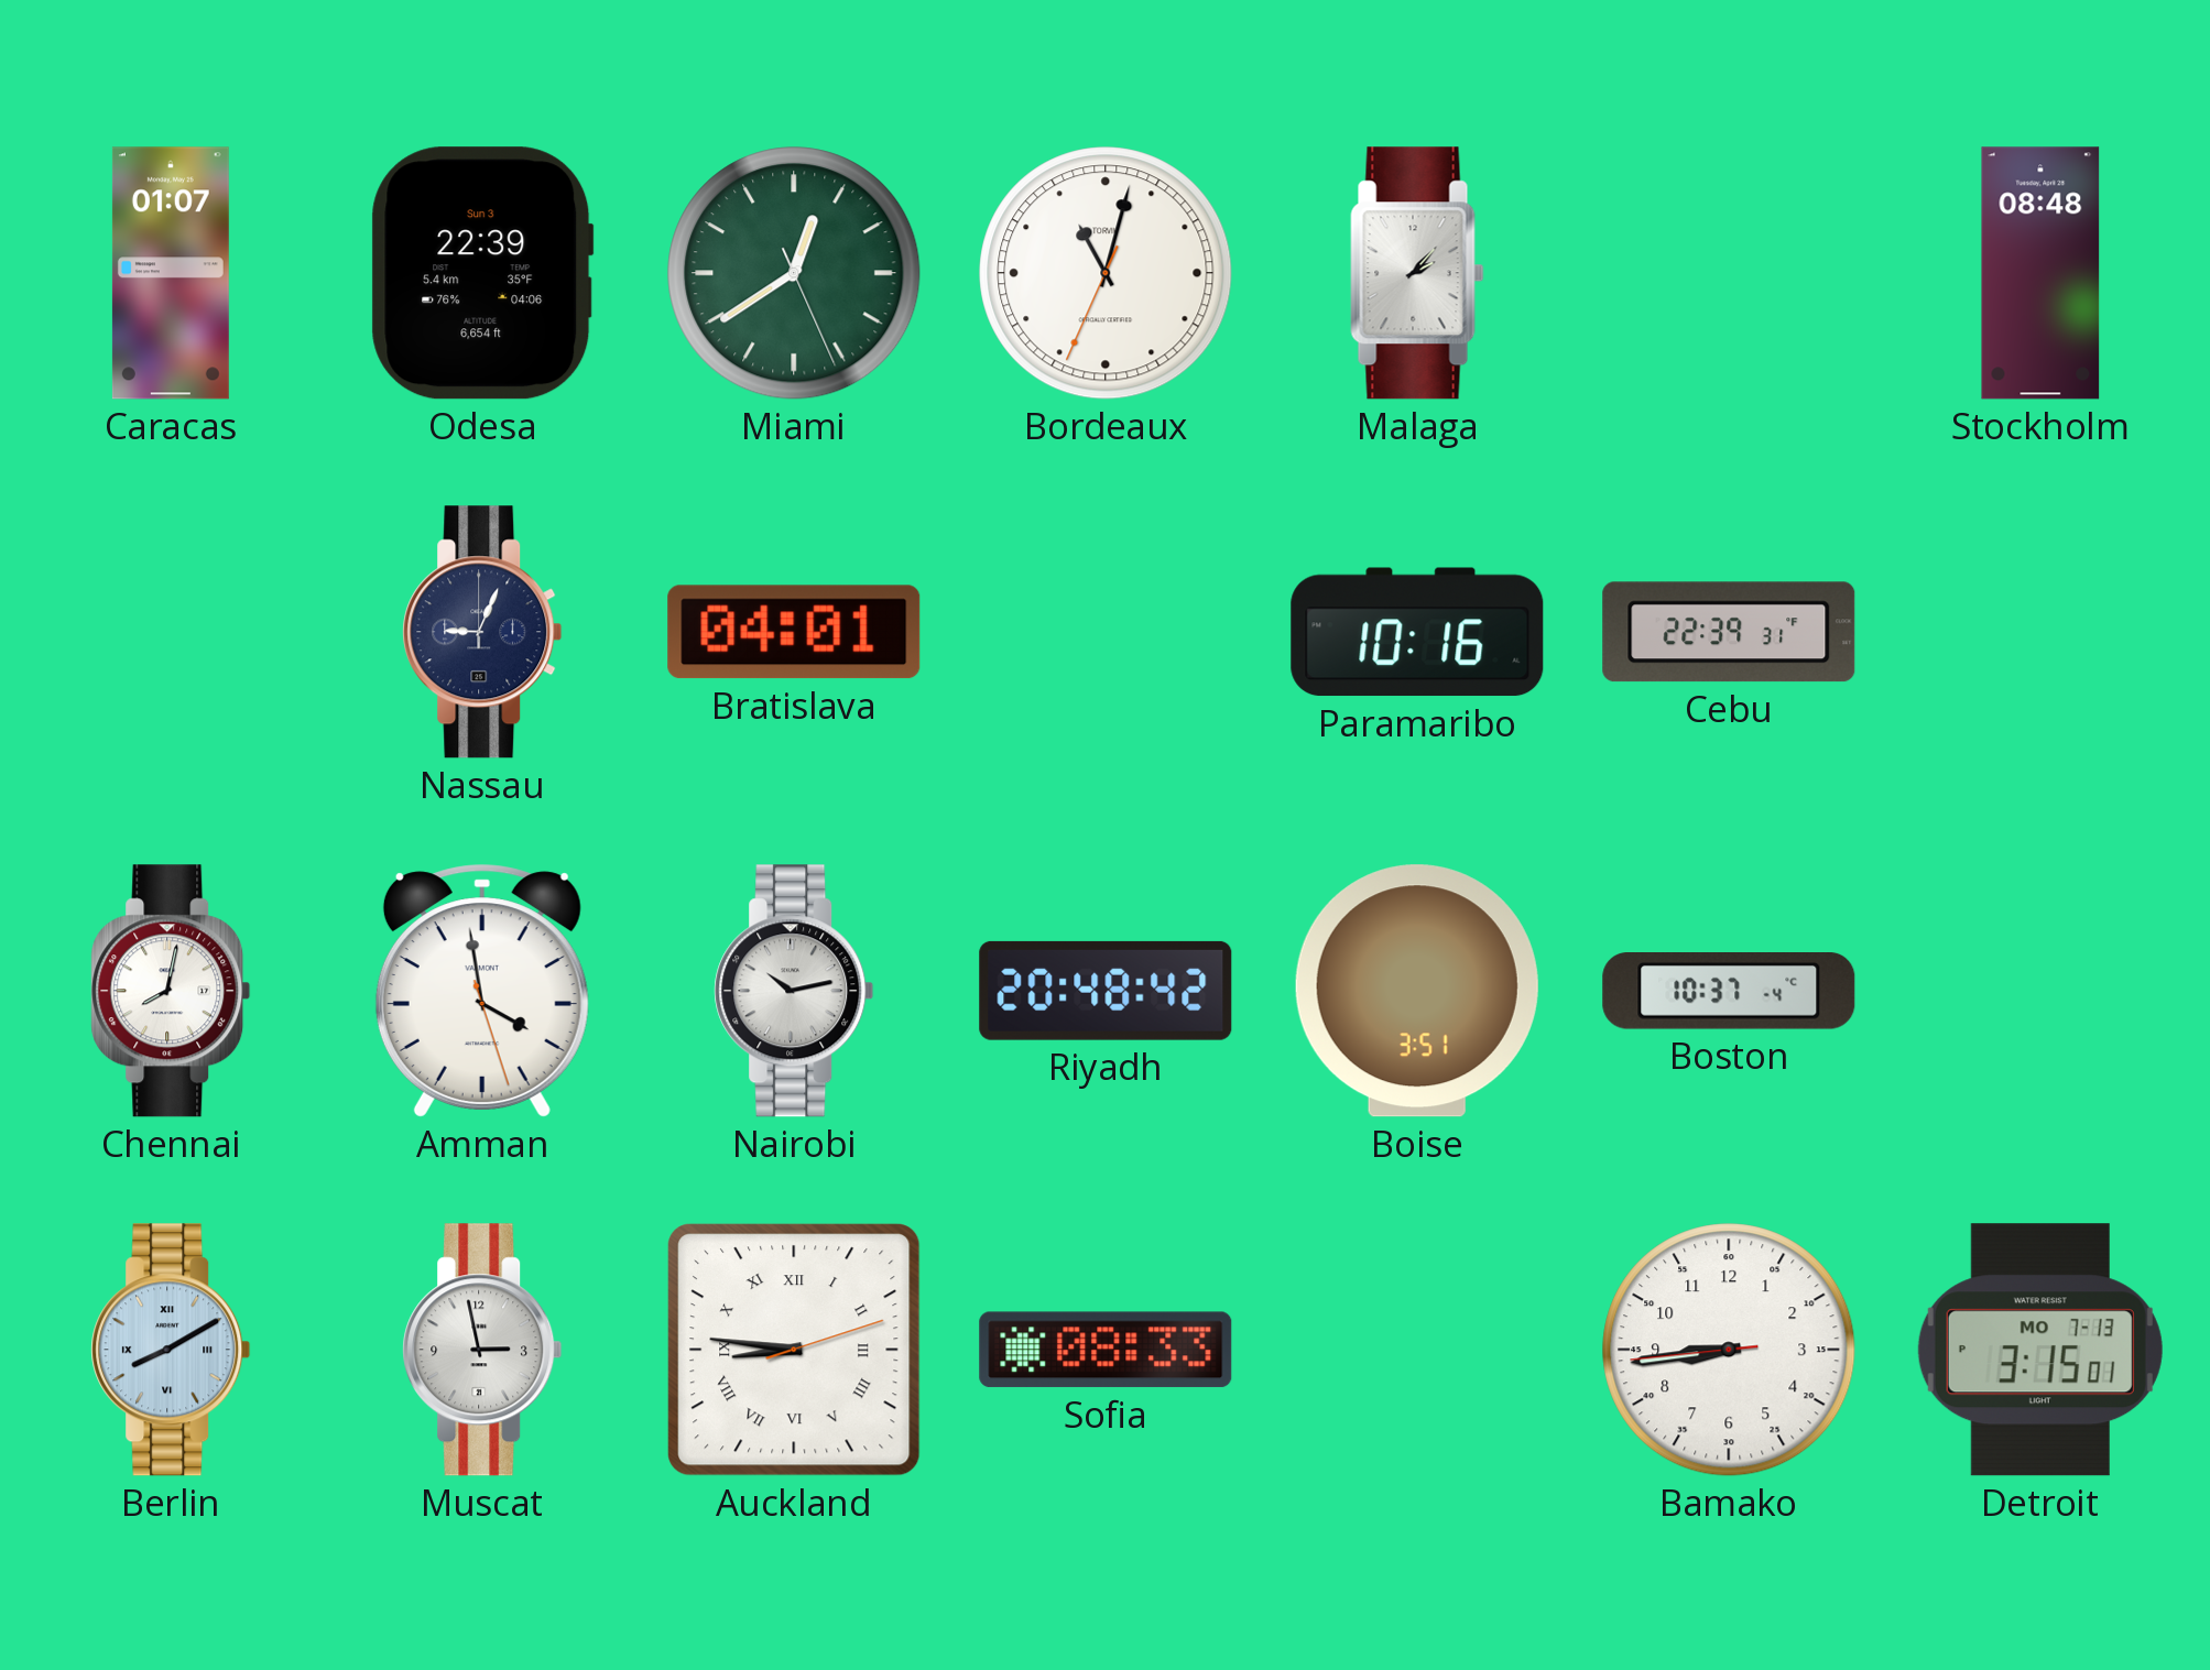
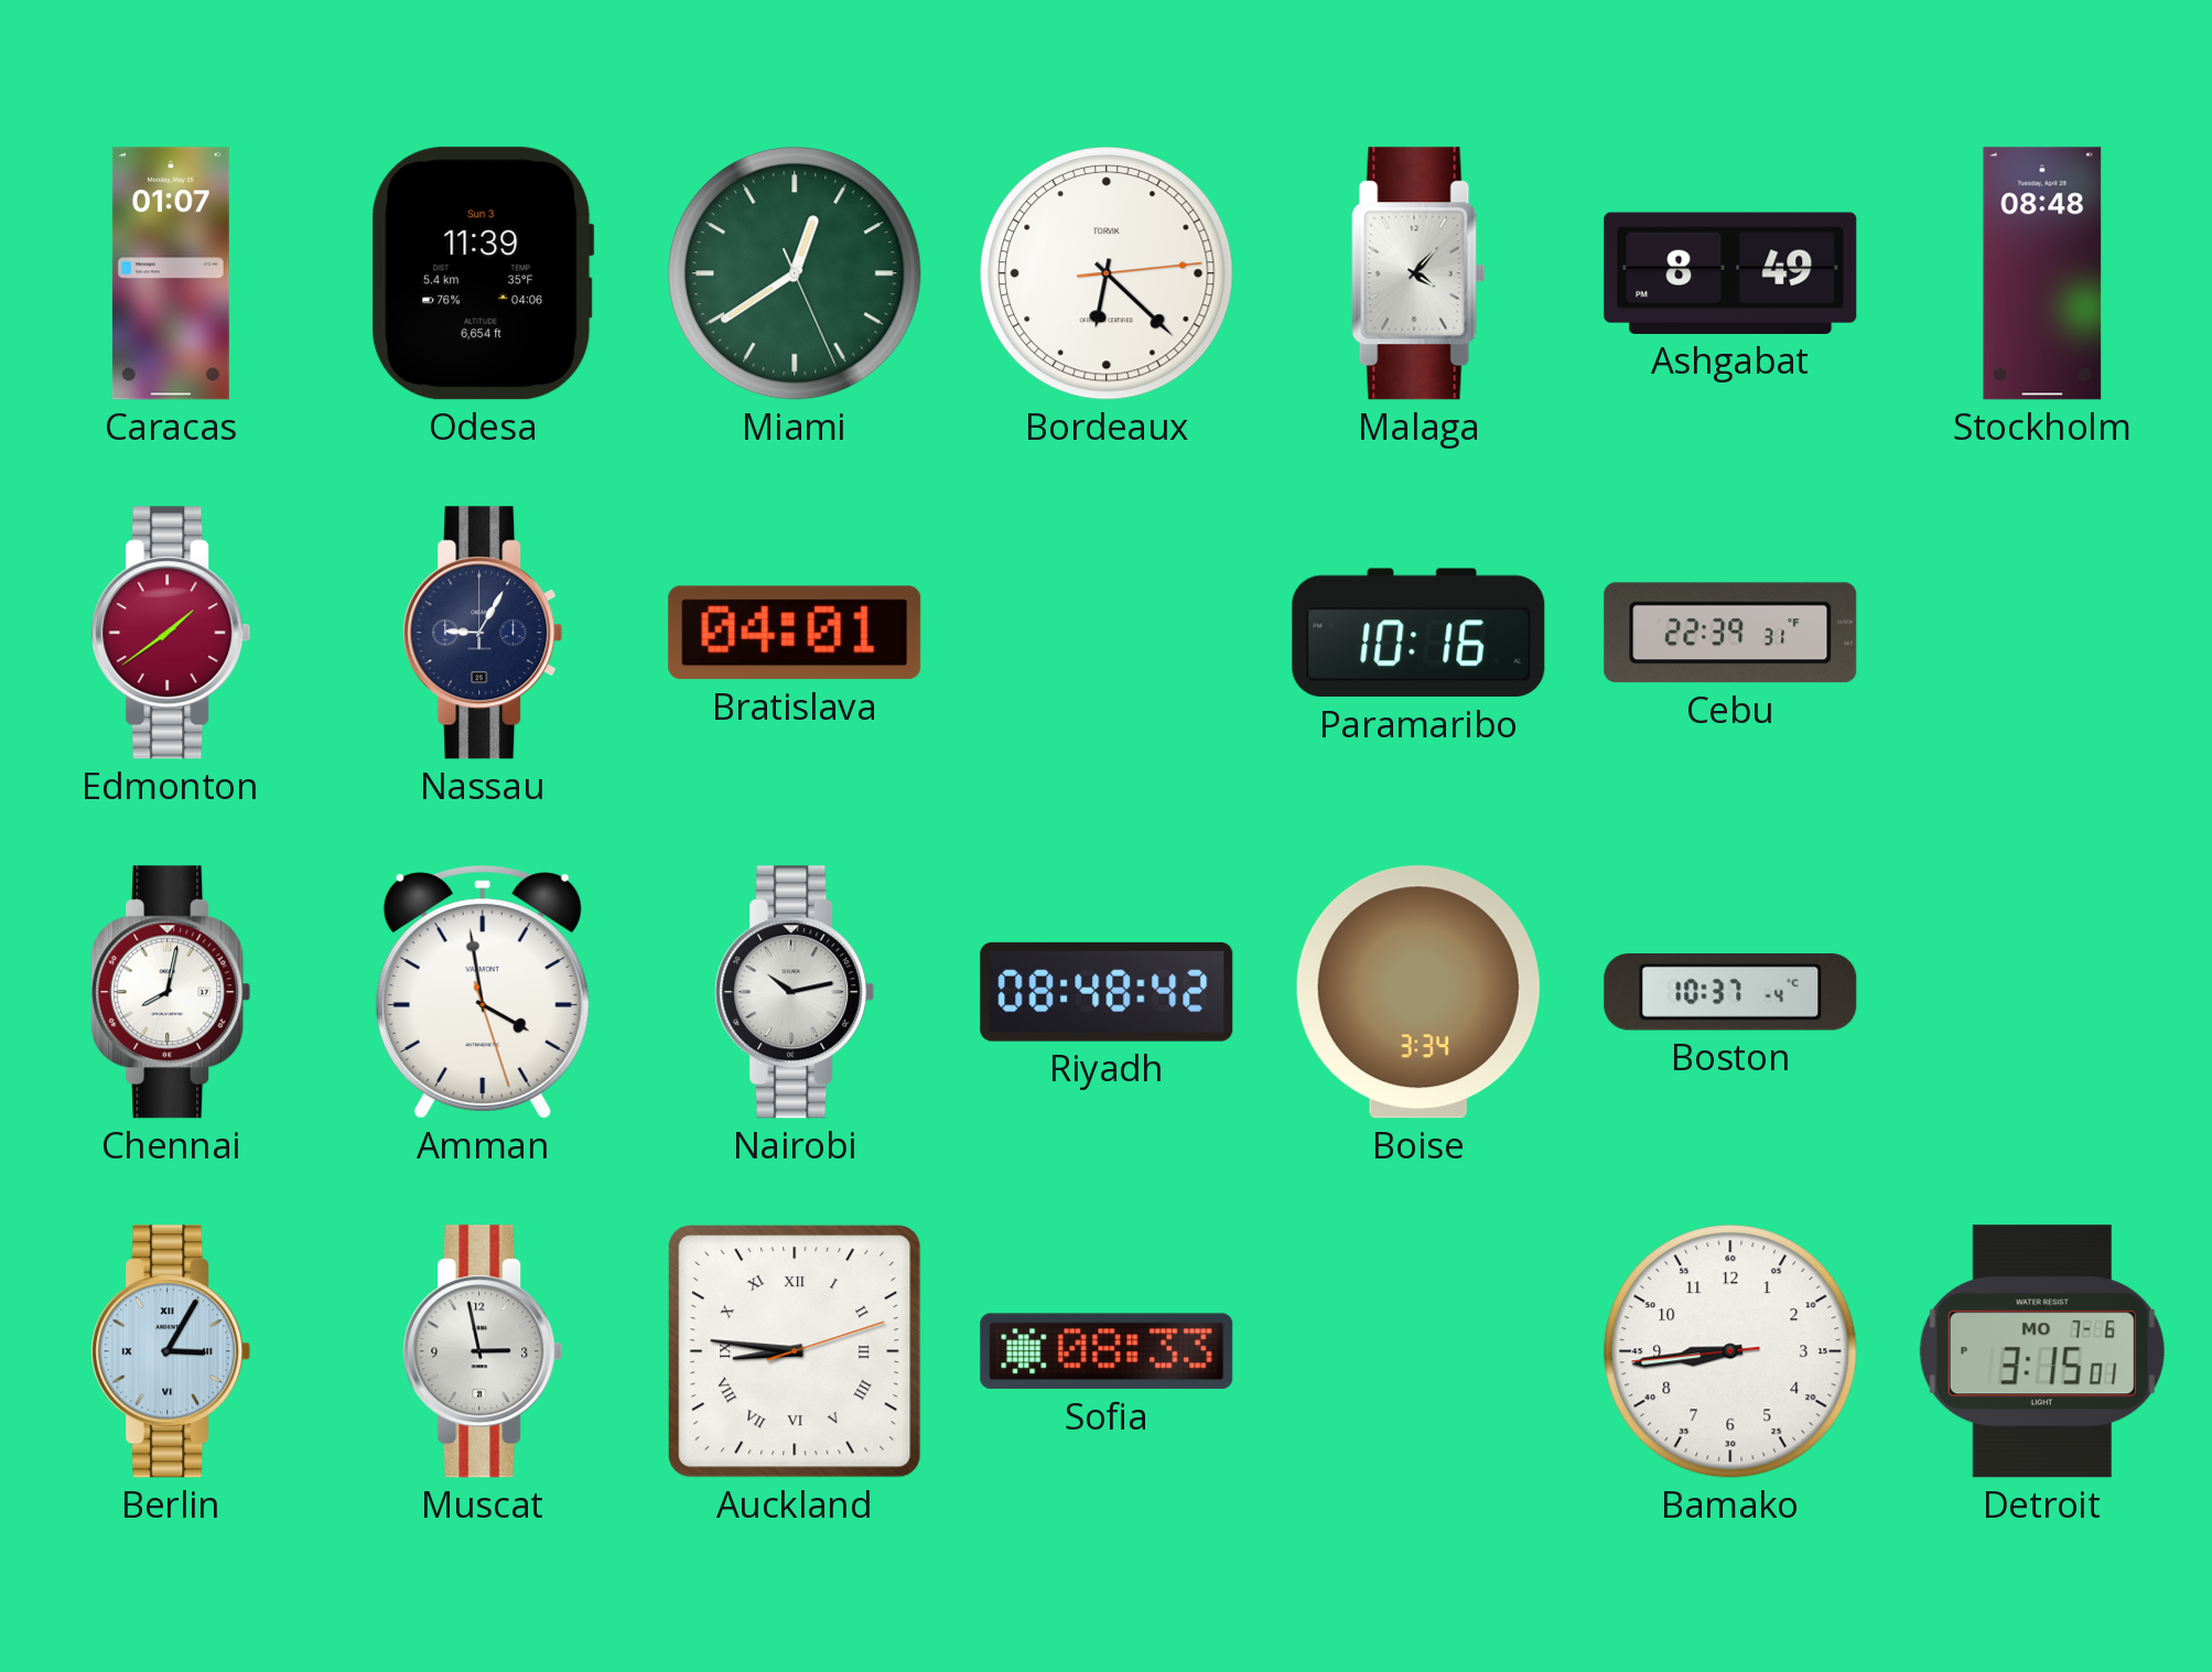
Odesa: 22:39 -> 11:39 (483, 273)
Bordeaux: 11:02 -> 6:22 (1107, 273)
Malaga: 2:07 -> 4:07 (1418, 273)
Ashgabat: none -> 8:49 (1730, 273)
Edmonton: none -> 1:39 (171, 633)
Nassau: 9:04 -> 9:05 (483, 633)
Riyadh: 20:48 -> 08:48 (1107, 992)
Boise: 3:51 -> 3:34 (1418, 992)
Berlin: 8:10 -> 3:05 (171, 1351)
Detroit date: MO 7-13 -> MO 7-6 (2042, 1351)
